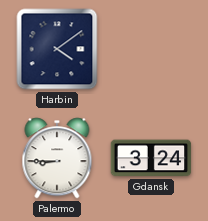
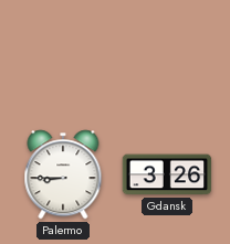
Harbin: 4:09 -> none (57, 49)
Gdansk: 3:24 -> 3:26 (167, 174)
